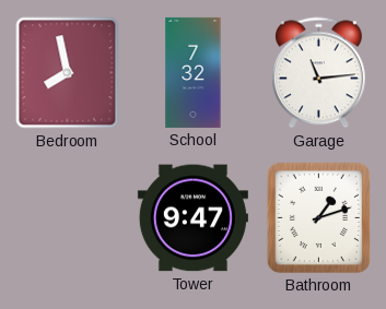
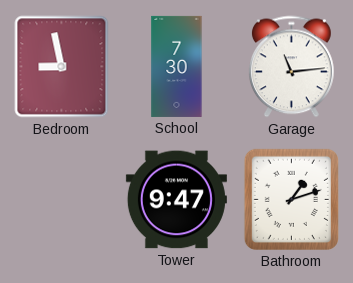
Bedroom: 7:58 -> 8:58 (62, 67)
School: 7:32 -> 7:30 (177, 66)
